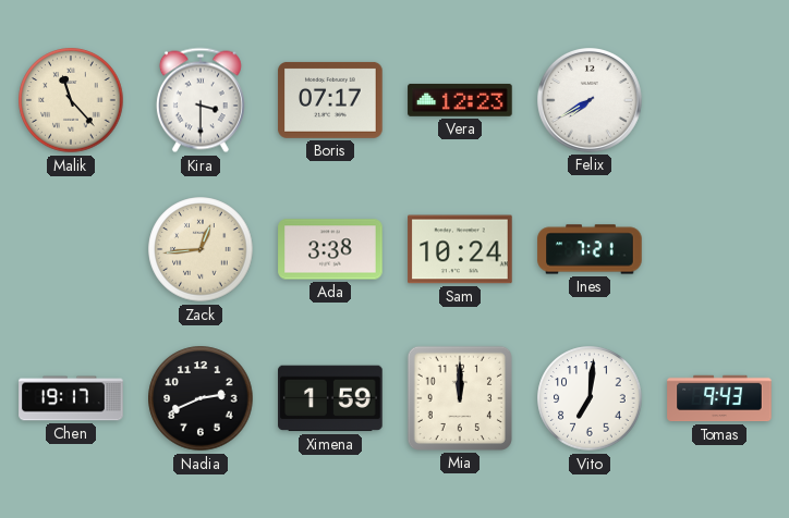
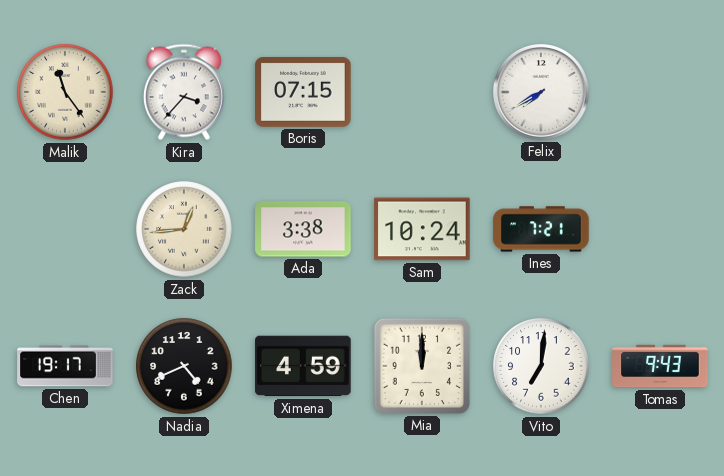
Malik: 11:23 -> 11:24 (65, 92)
Kira: 3:30 -> 3:37 (184, 92)
Boris: 07:17 -> 07:15 (303, 92)
Vera: 12:23 -> none (460, 100)
Nadia: 2:41 -> 4:41 (184, 366)
Ximena: 1:59 -> 4:59 (303, 366)
